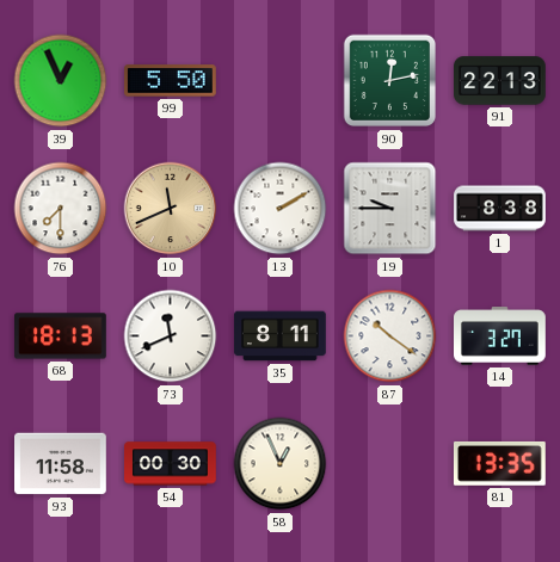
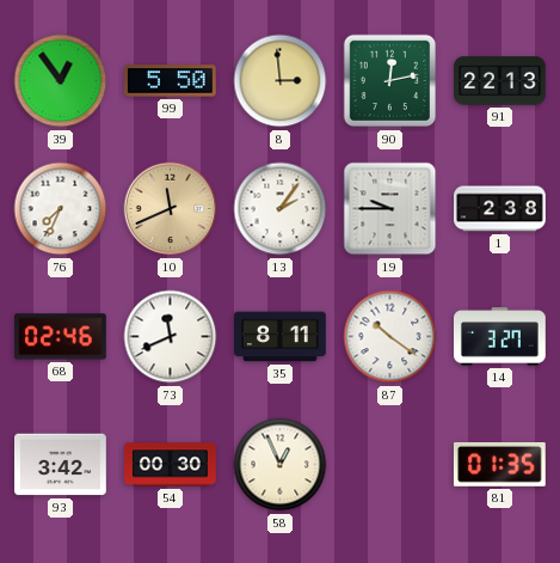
39: 12:56 -> 12:54 (61, 81)
8: none -> 2:59 (281, 81)
76: 7:30 -> 7:34 (61, 209)
13: 2:10 -> 2:06 (281, 209)
1: 8:38 -> 2:38 (500, 209)
68: 18:13 -> 02:46 (61, 337)
93: 11:58 -> 3:42 (61, 465)
81: 13:35 -> 01:35 (499, 465)
